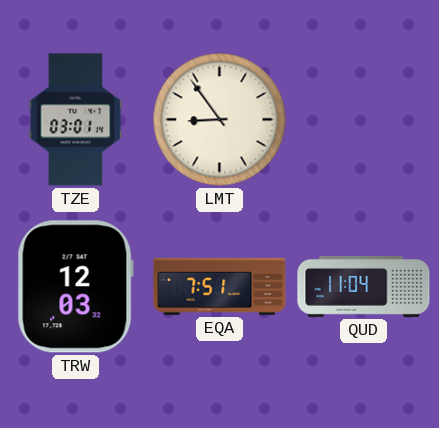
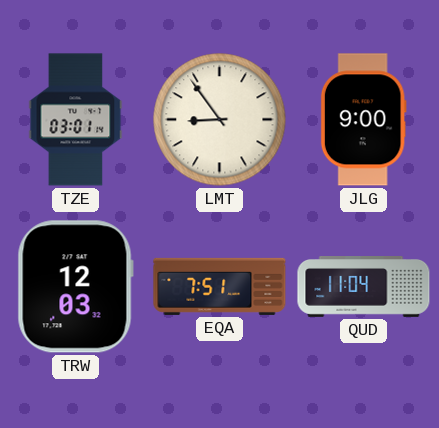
JLG: none -> 9:00 (363, 120)
